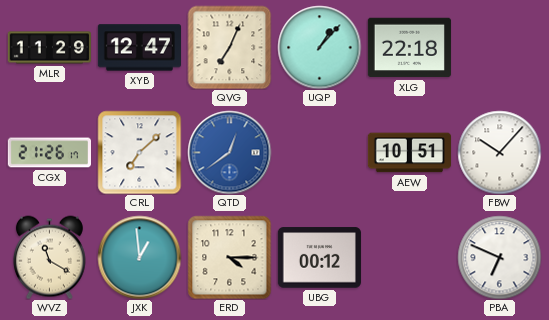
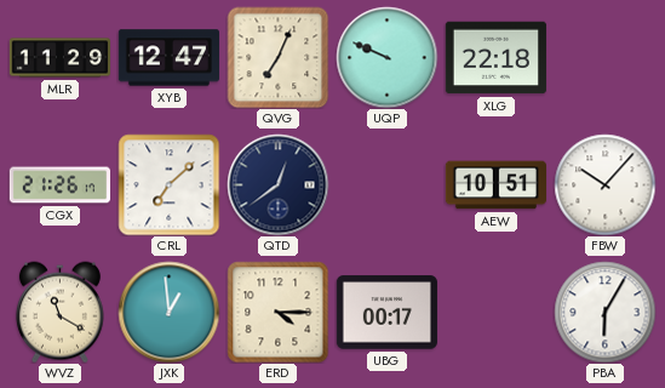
UQP: 1:07 -> 9:49 (386, 57)
QTD dial: blue -> navy (277, 184)
UBG: 00:12 -> 00:17 (386, 313)
PBA: 6:49 -> 6:05 (604, 312)
